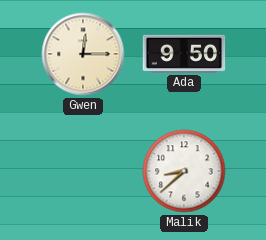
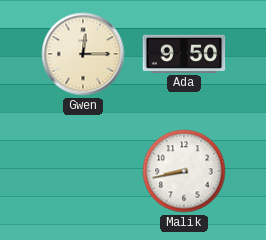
Malik: 8:38 -> 8:43 (184, 171)
